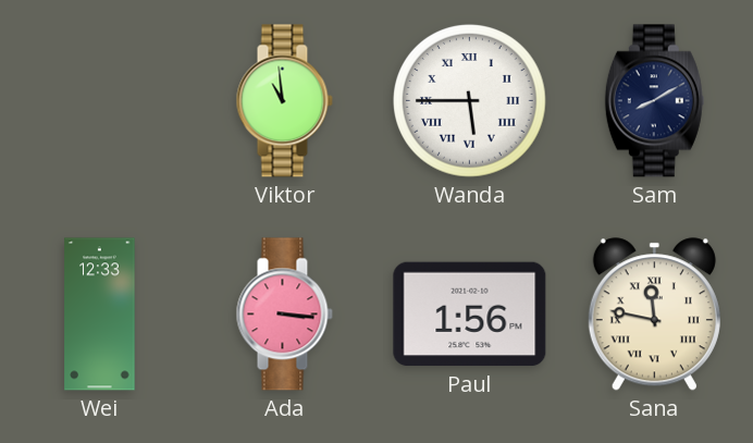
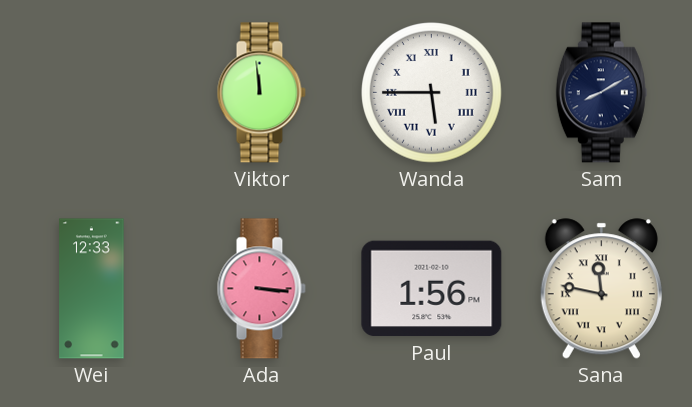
Viktor: 10:59 -> 11:59 (261, 93)
